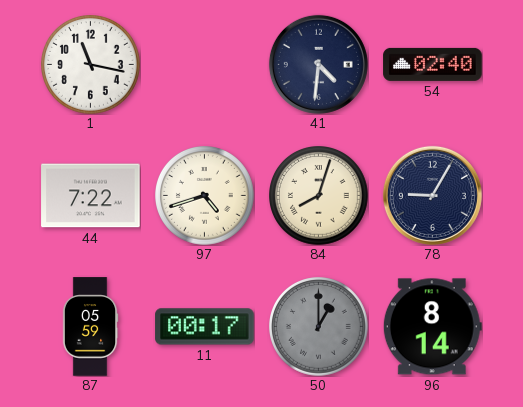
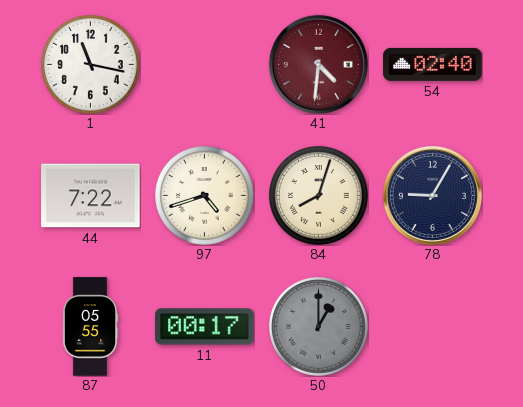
41 dial: navy -> burgundy (318, 64)
87: 05:59 -> 05:55 (90, 327)
96: 8:14 -> none (432, 327)
